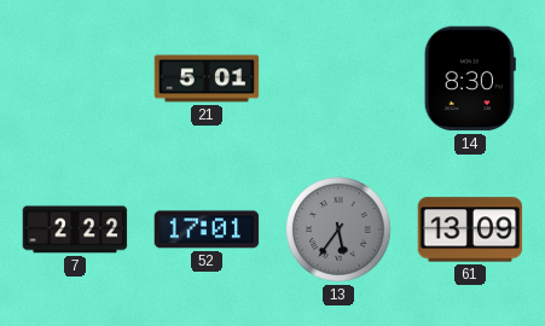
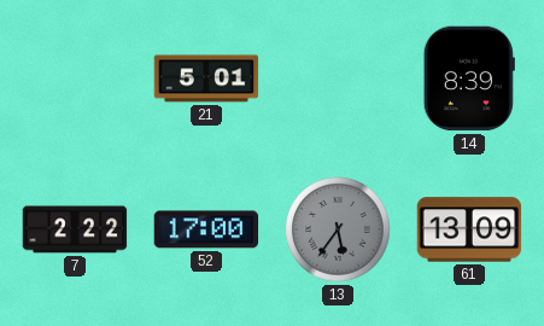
14: 8:30 -> 8:39 (469, 78)
52: 17:01 -> 17:00 (206, 229)
